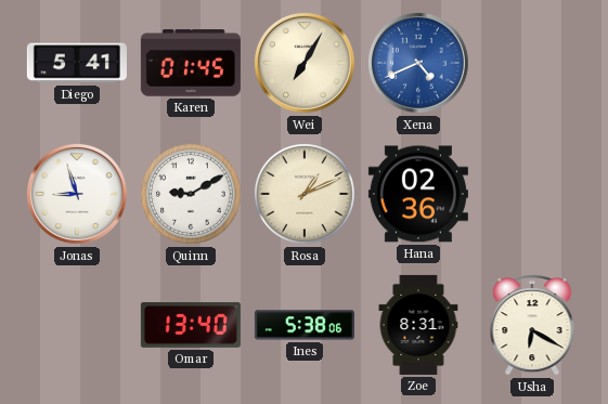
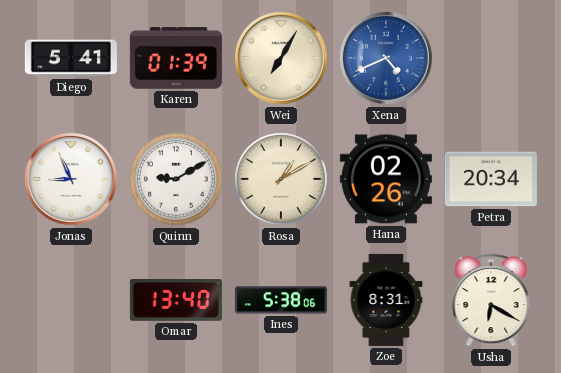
Karen: 01:45 -> 01:39 (176, 58)
Jonas: 8:57 -> 8:56 (71, 179)
Rosa: 1:11 -> 1:10 (281, 179)
Hana: 02:36 -> 02:26 (386, 179)
Petra: none -> 20:34 (491, 179)
